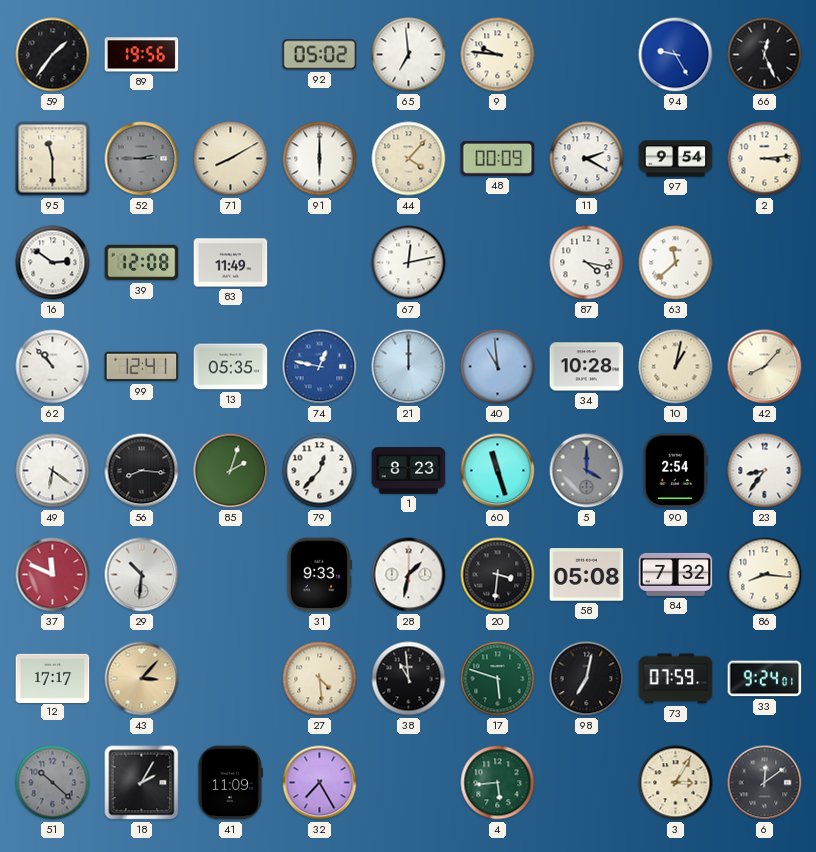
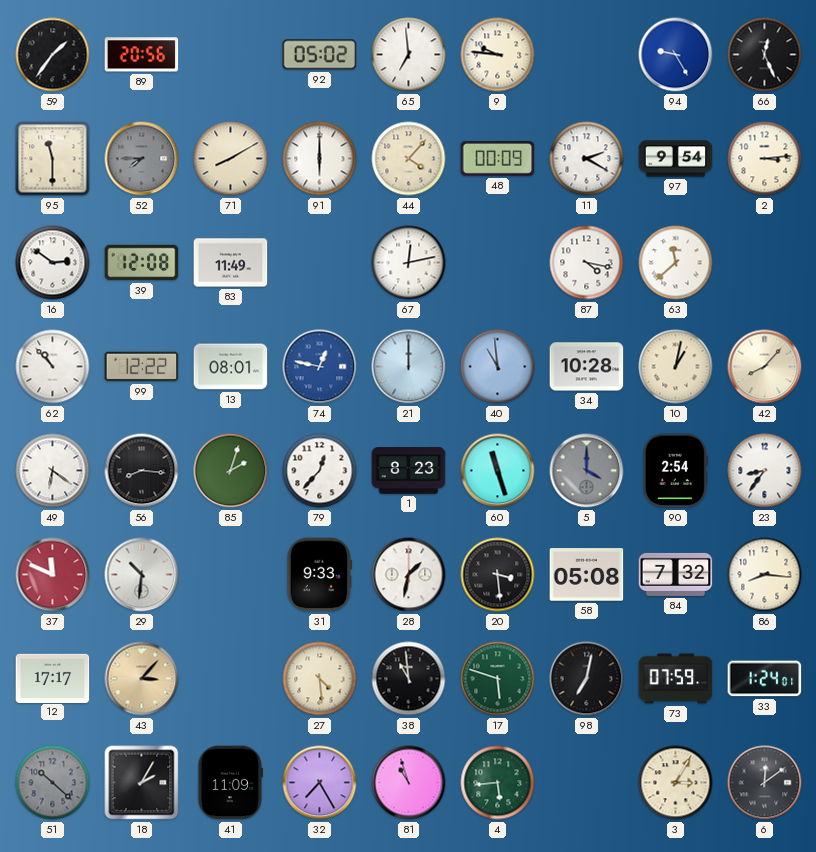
89: 19:56 -> 20:56 (142, 55)
52: 2:45 -> 7:45 (142, 159)
99: 12:41 -> 12:22 (142, 367)
13: 05:35 -> 08:01 (231, 367)
20: 3:31 -> 3:29 (498, 575)
33: 9:24 -> 1:24 (765, 679)
81: none -> 10:57 (409, 783)
